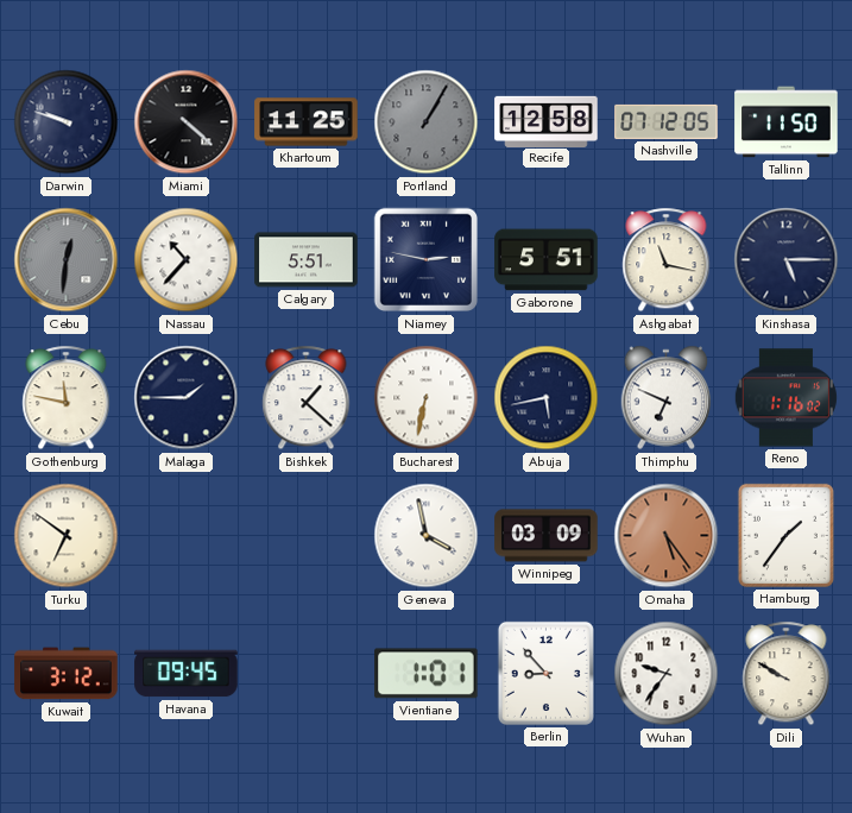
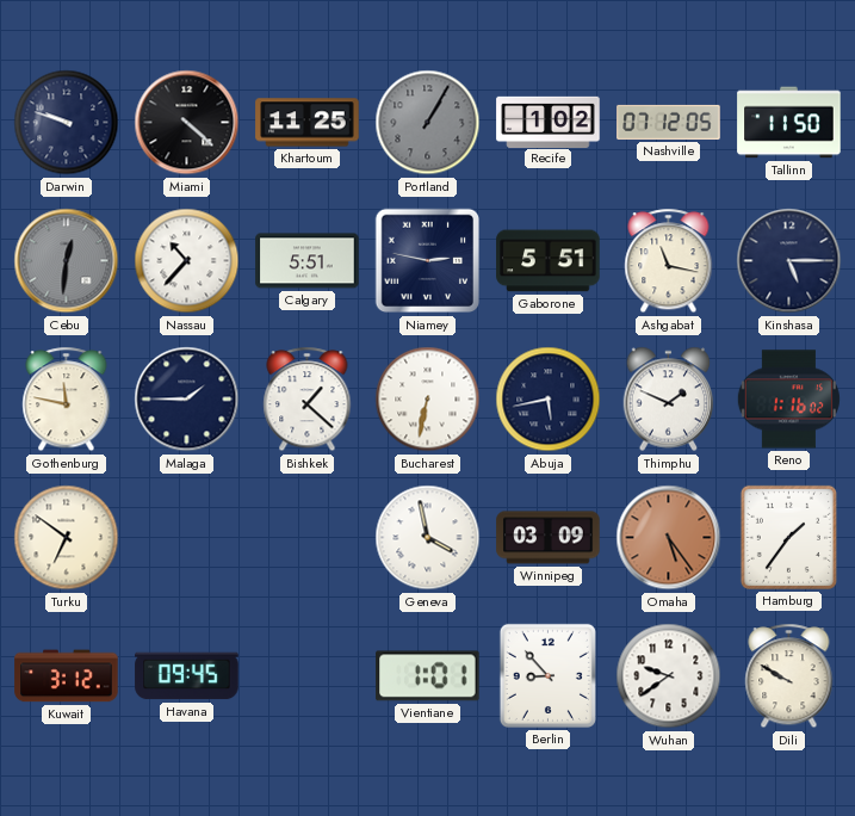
Recife: 12:58 -> 1:02 (549, 122)
Thimphu: 6:49 -> 1:49 (669, 400)
Wuhan: 9:36 -> 9:39 (669, 676)
